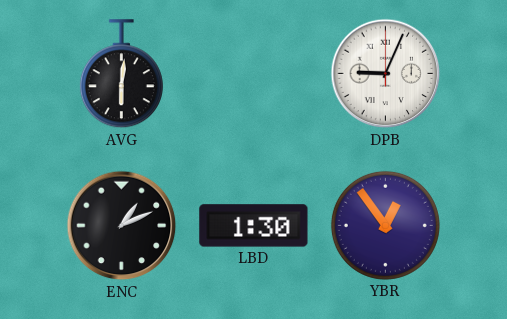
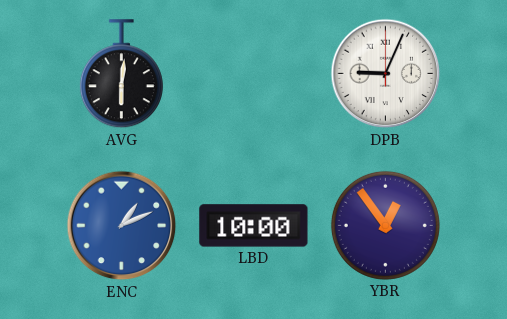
ENC dial: black -> blue (122, 226)
LBD: 1:30 -> 10:00 (254, 226)
